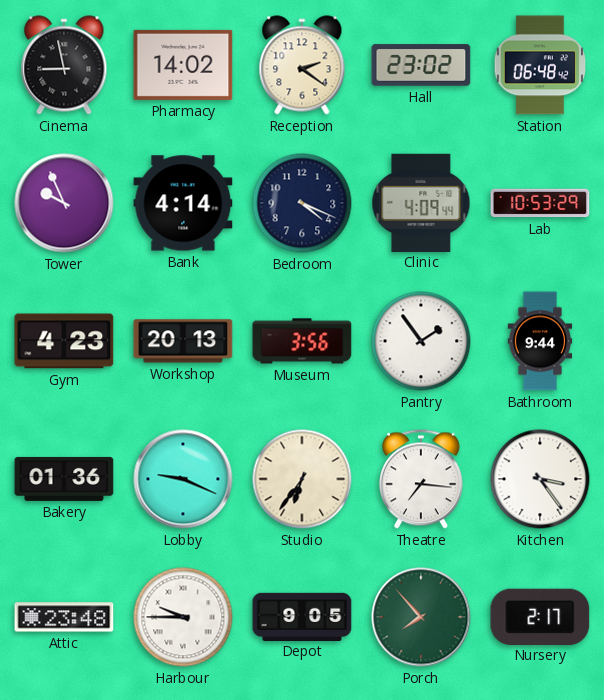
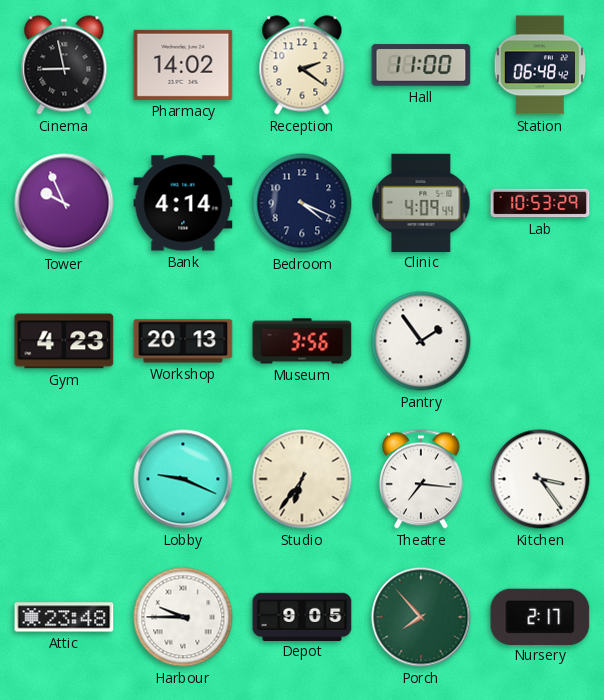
Hall: 23:02 -> 11:00 (421, 65)
Bathroom: 9:44 -> none (540, 341)
Bakery: 01:36 -> none (64, 479)
